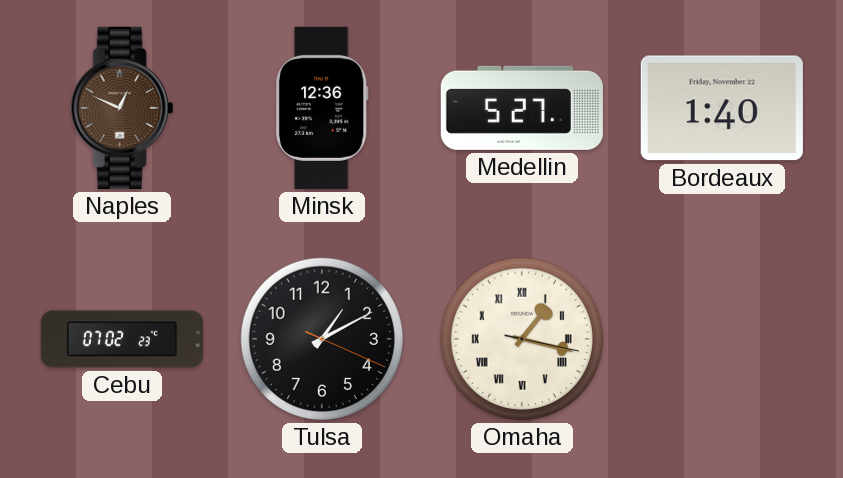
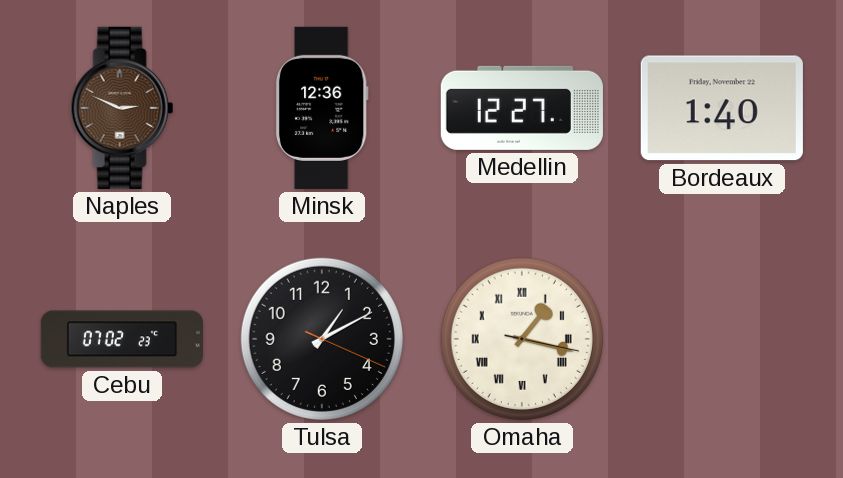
Naples: 12:49 -> 2:49 (122, 108)
Medellin: 5:27 -> 12:27 (522, 108)
